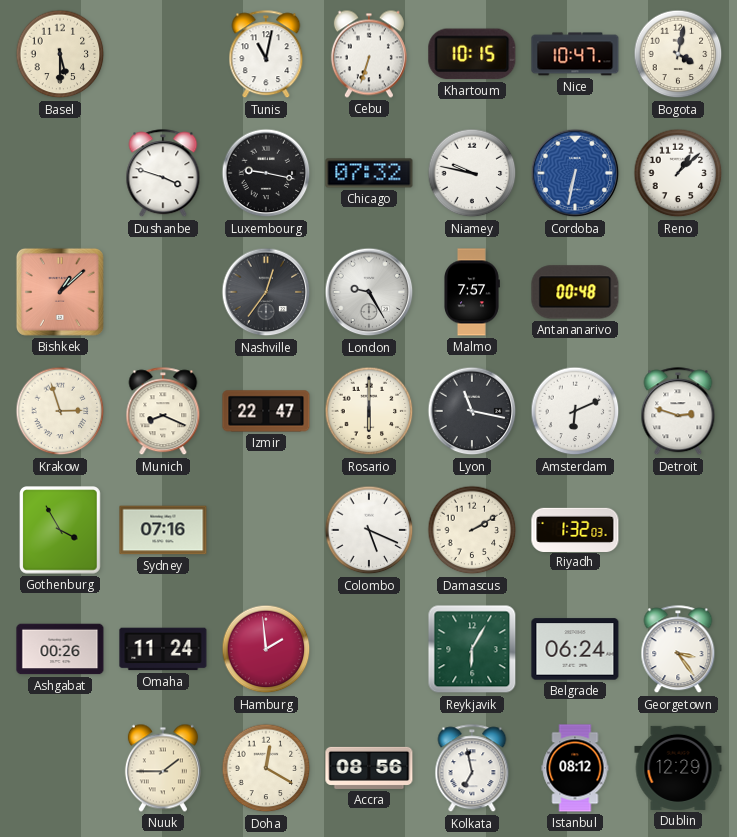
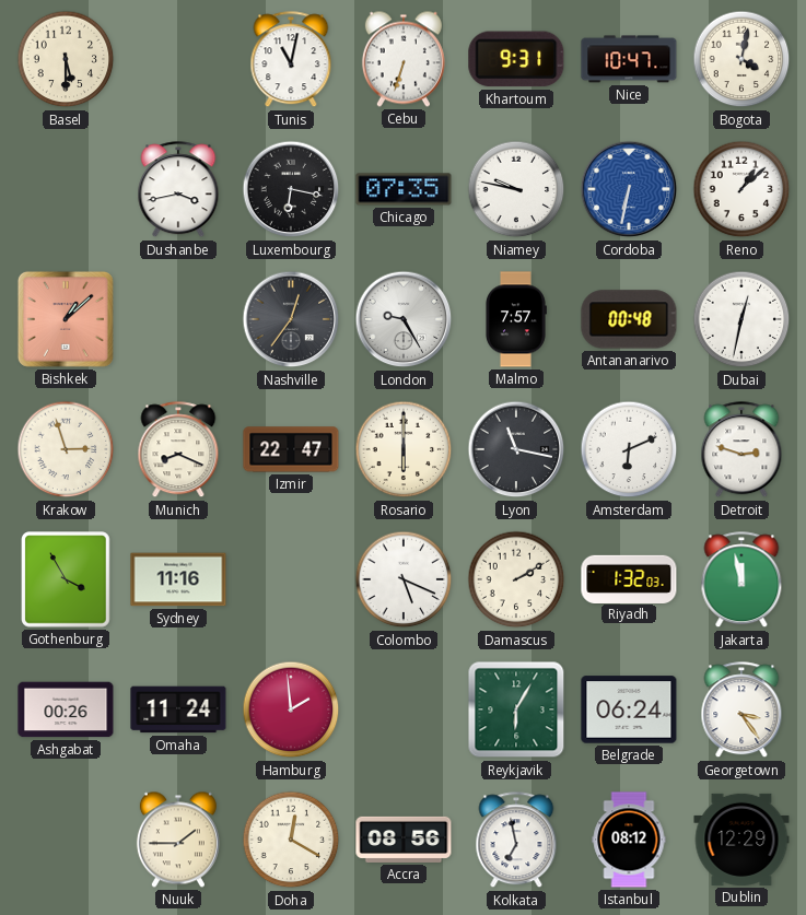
Khartoum: 10:15 -> 9:31 (516, 59)
Dushanbe: 3:48 -> 3:43 (178, 190)
Luxembourg: 9:17 -> 6:17 (291, 189)
Chicago: 07:32 -> 07:35 (404, 189)
Dubai: none -> 12:32 (741, 319)
Sydney: 07:16 -> 11:16 (178, 579)
Jakarta: none -> 11:58 (741, 580)
